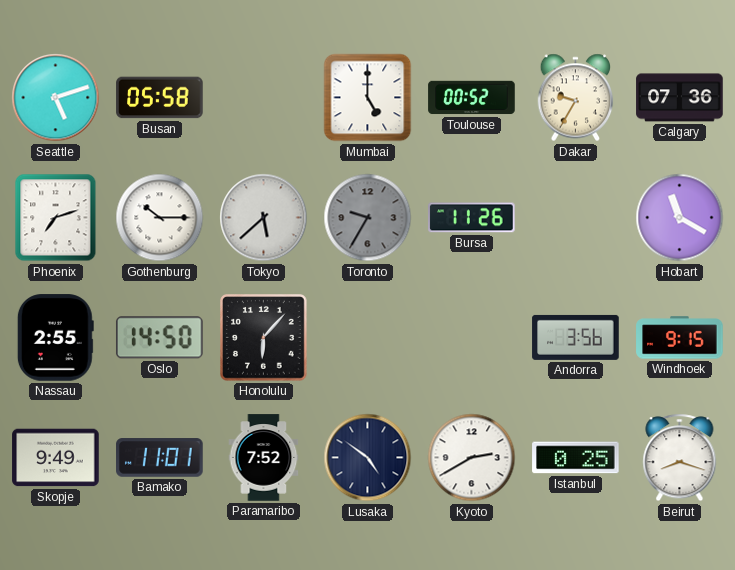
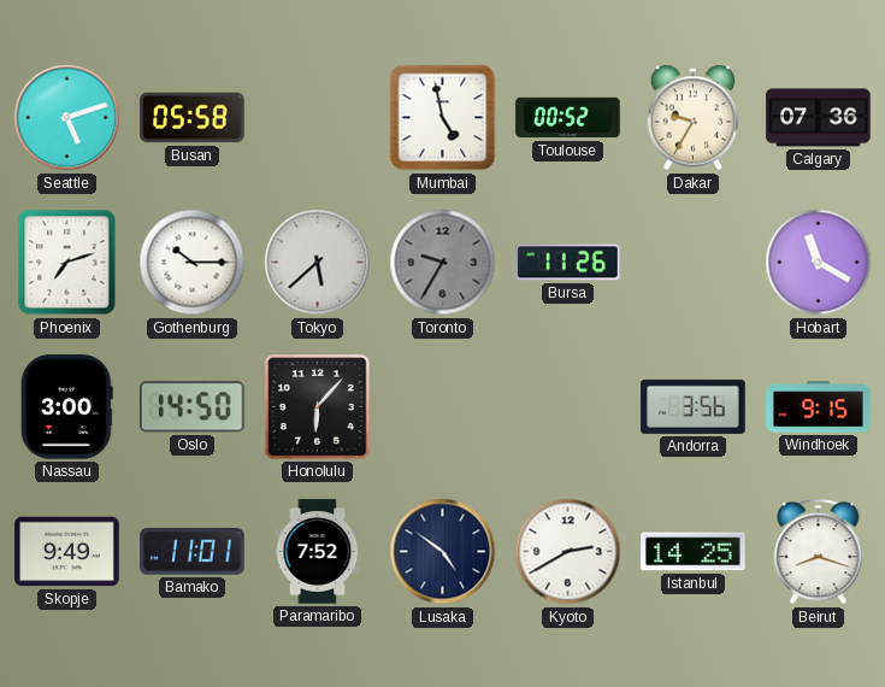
Mumbai: 5:00 -> 4:58 (443, 118)
Nassau: 2:55 -> 3:00 (66, 407)
Istanbul: 0:25 -> 14:25 (694, 552)
